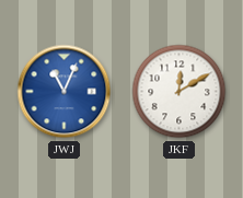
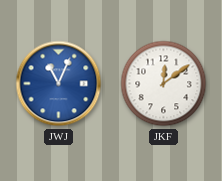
JKF: 12:10 -> 12:09 (164, 84)
